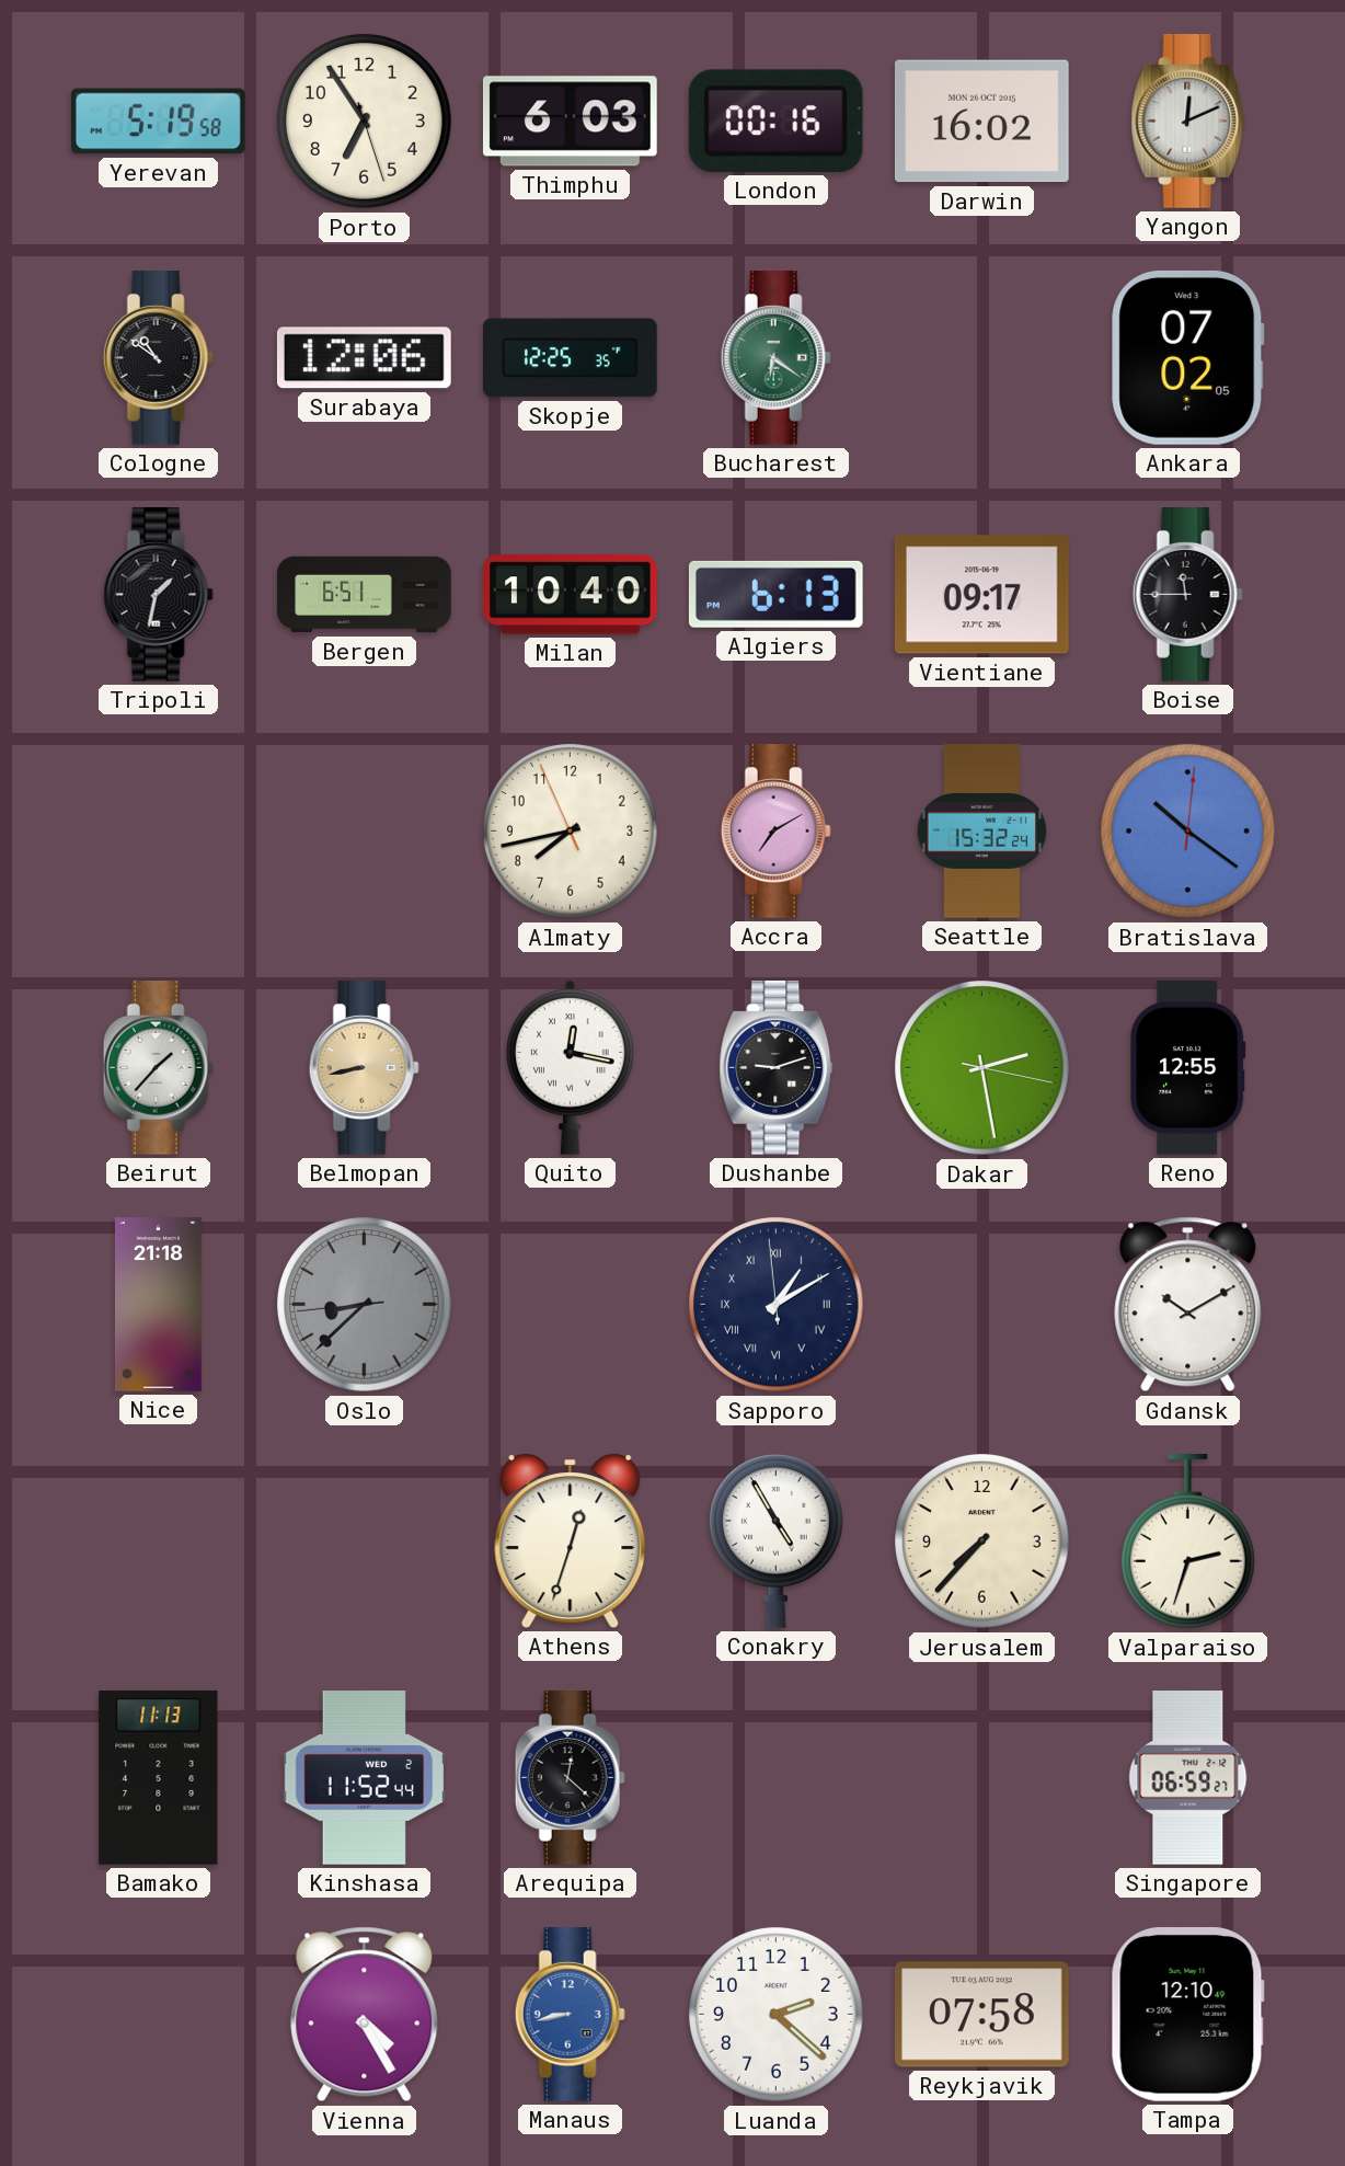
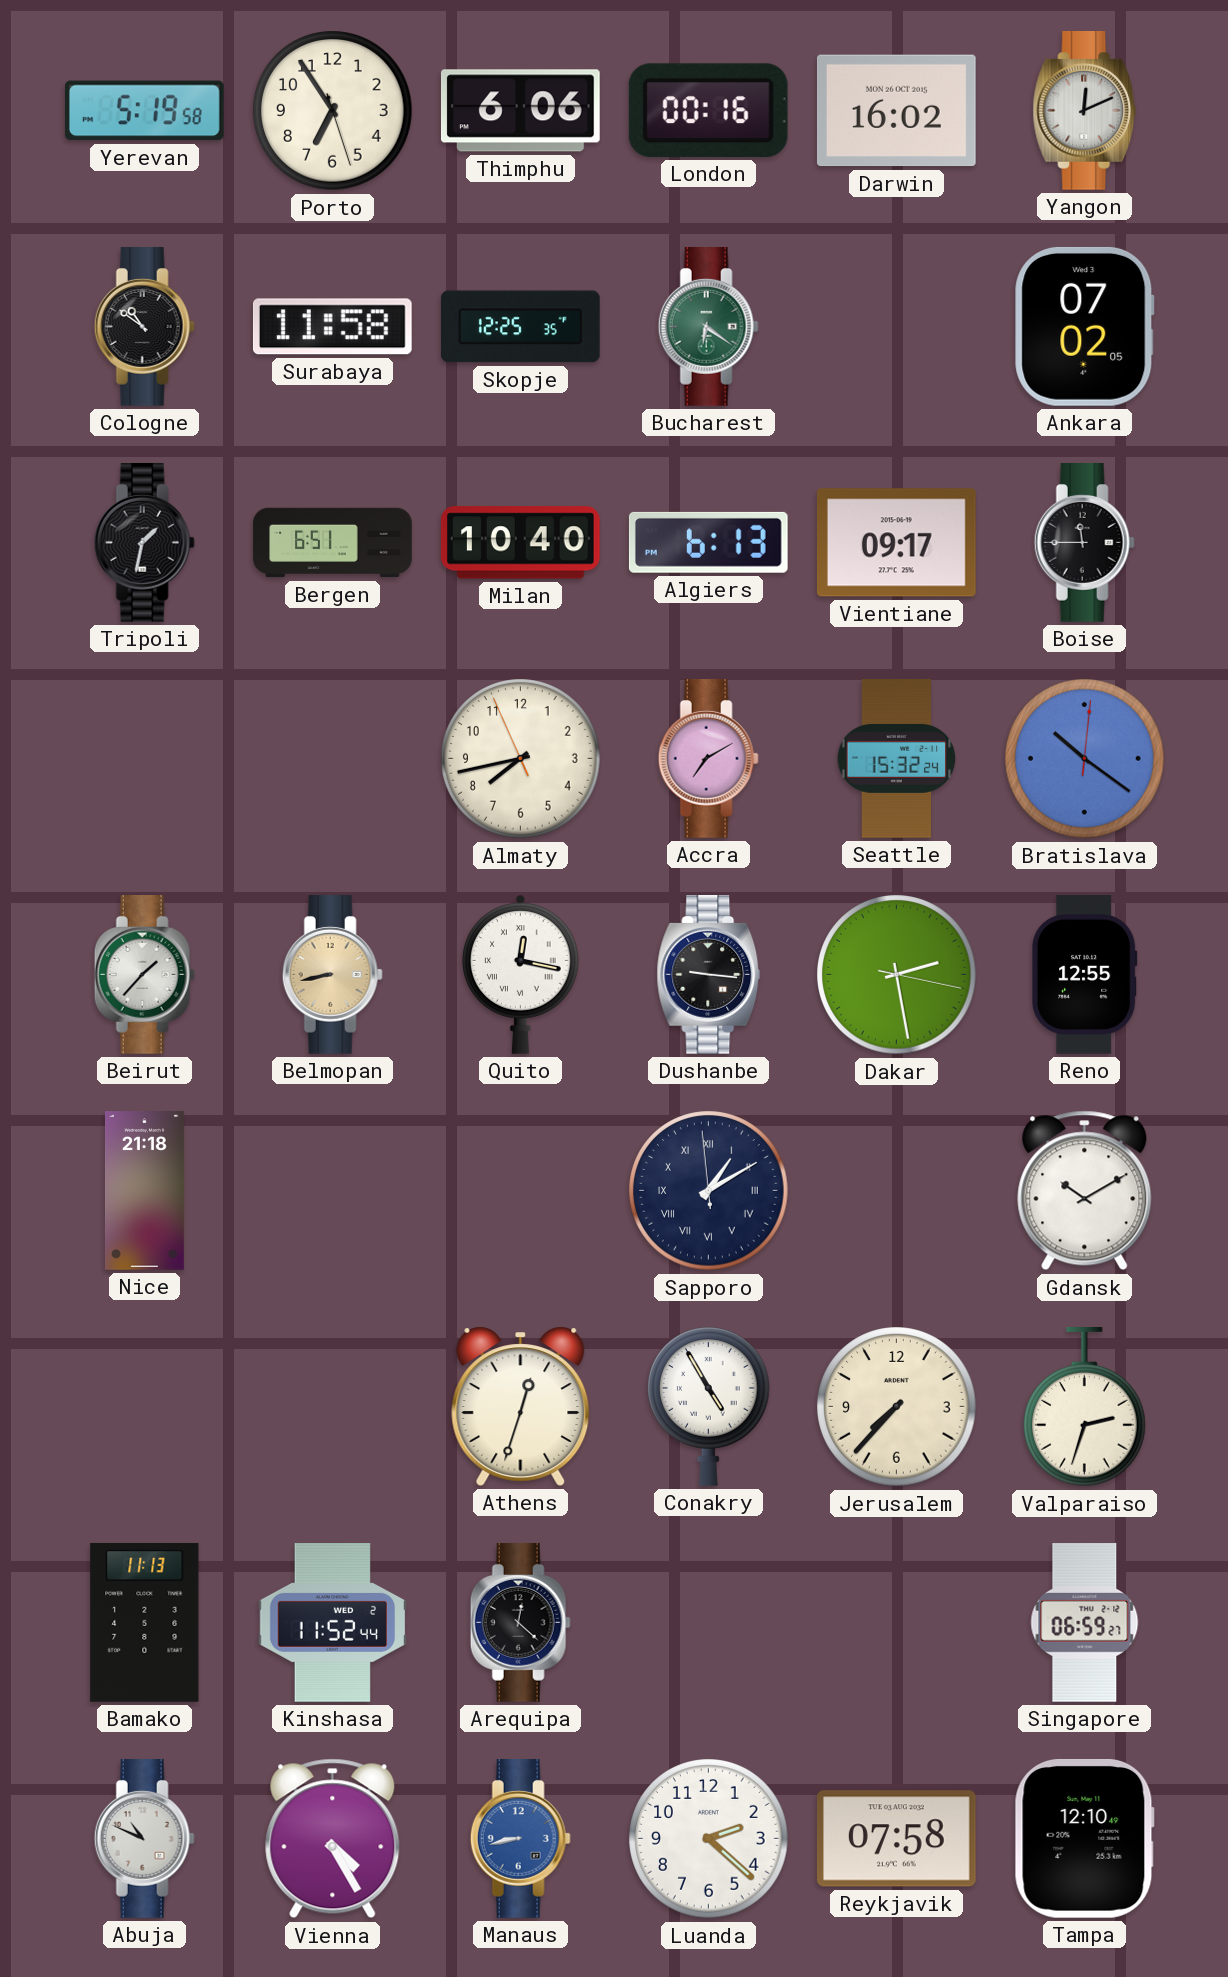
Thimphu: 6:03 -> 6:06 (521, 111)
Surabaya: 12:06 -> 11:58 (332, 327)
Dushanbe: 9:12 -> 9:16 (709, 975)
Oslo: 8:37 -> none (365, 1305)
Abuja: none -> 10:49 (144, 1839)
